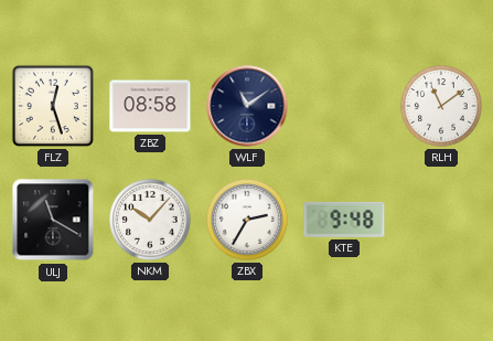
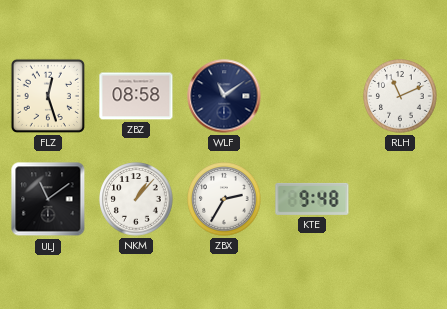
RLH: 11:09 -> 11:11 (400, 96)
ULJ: 11:20 -> 11:09 (48, 199)
NKM: 10:07 -> 1:07 (136, 199)
